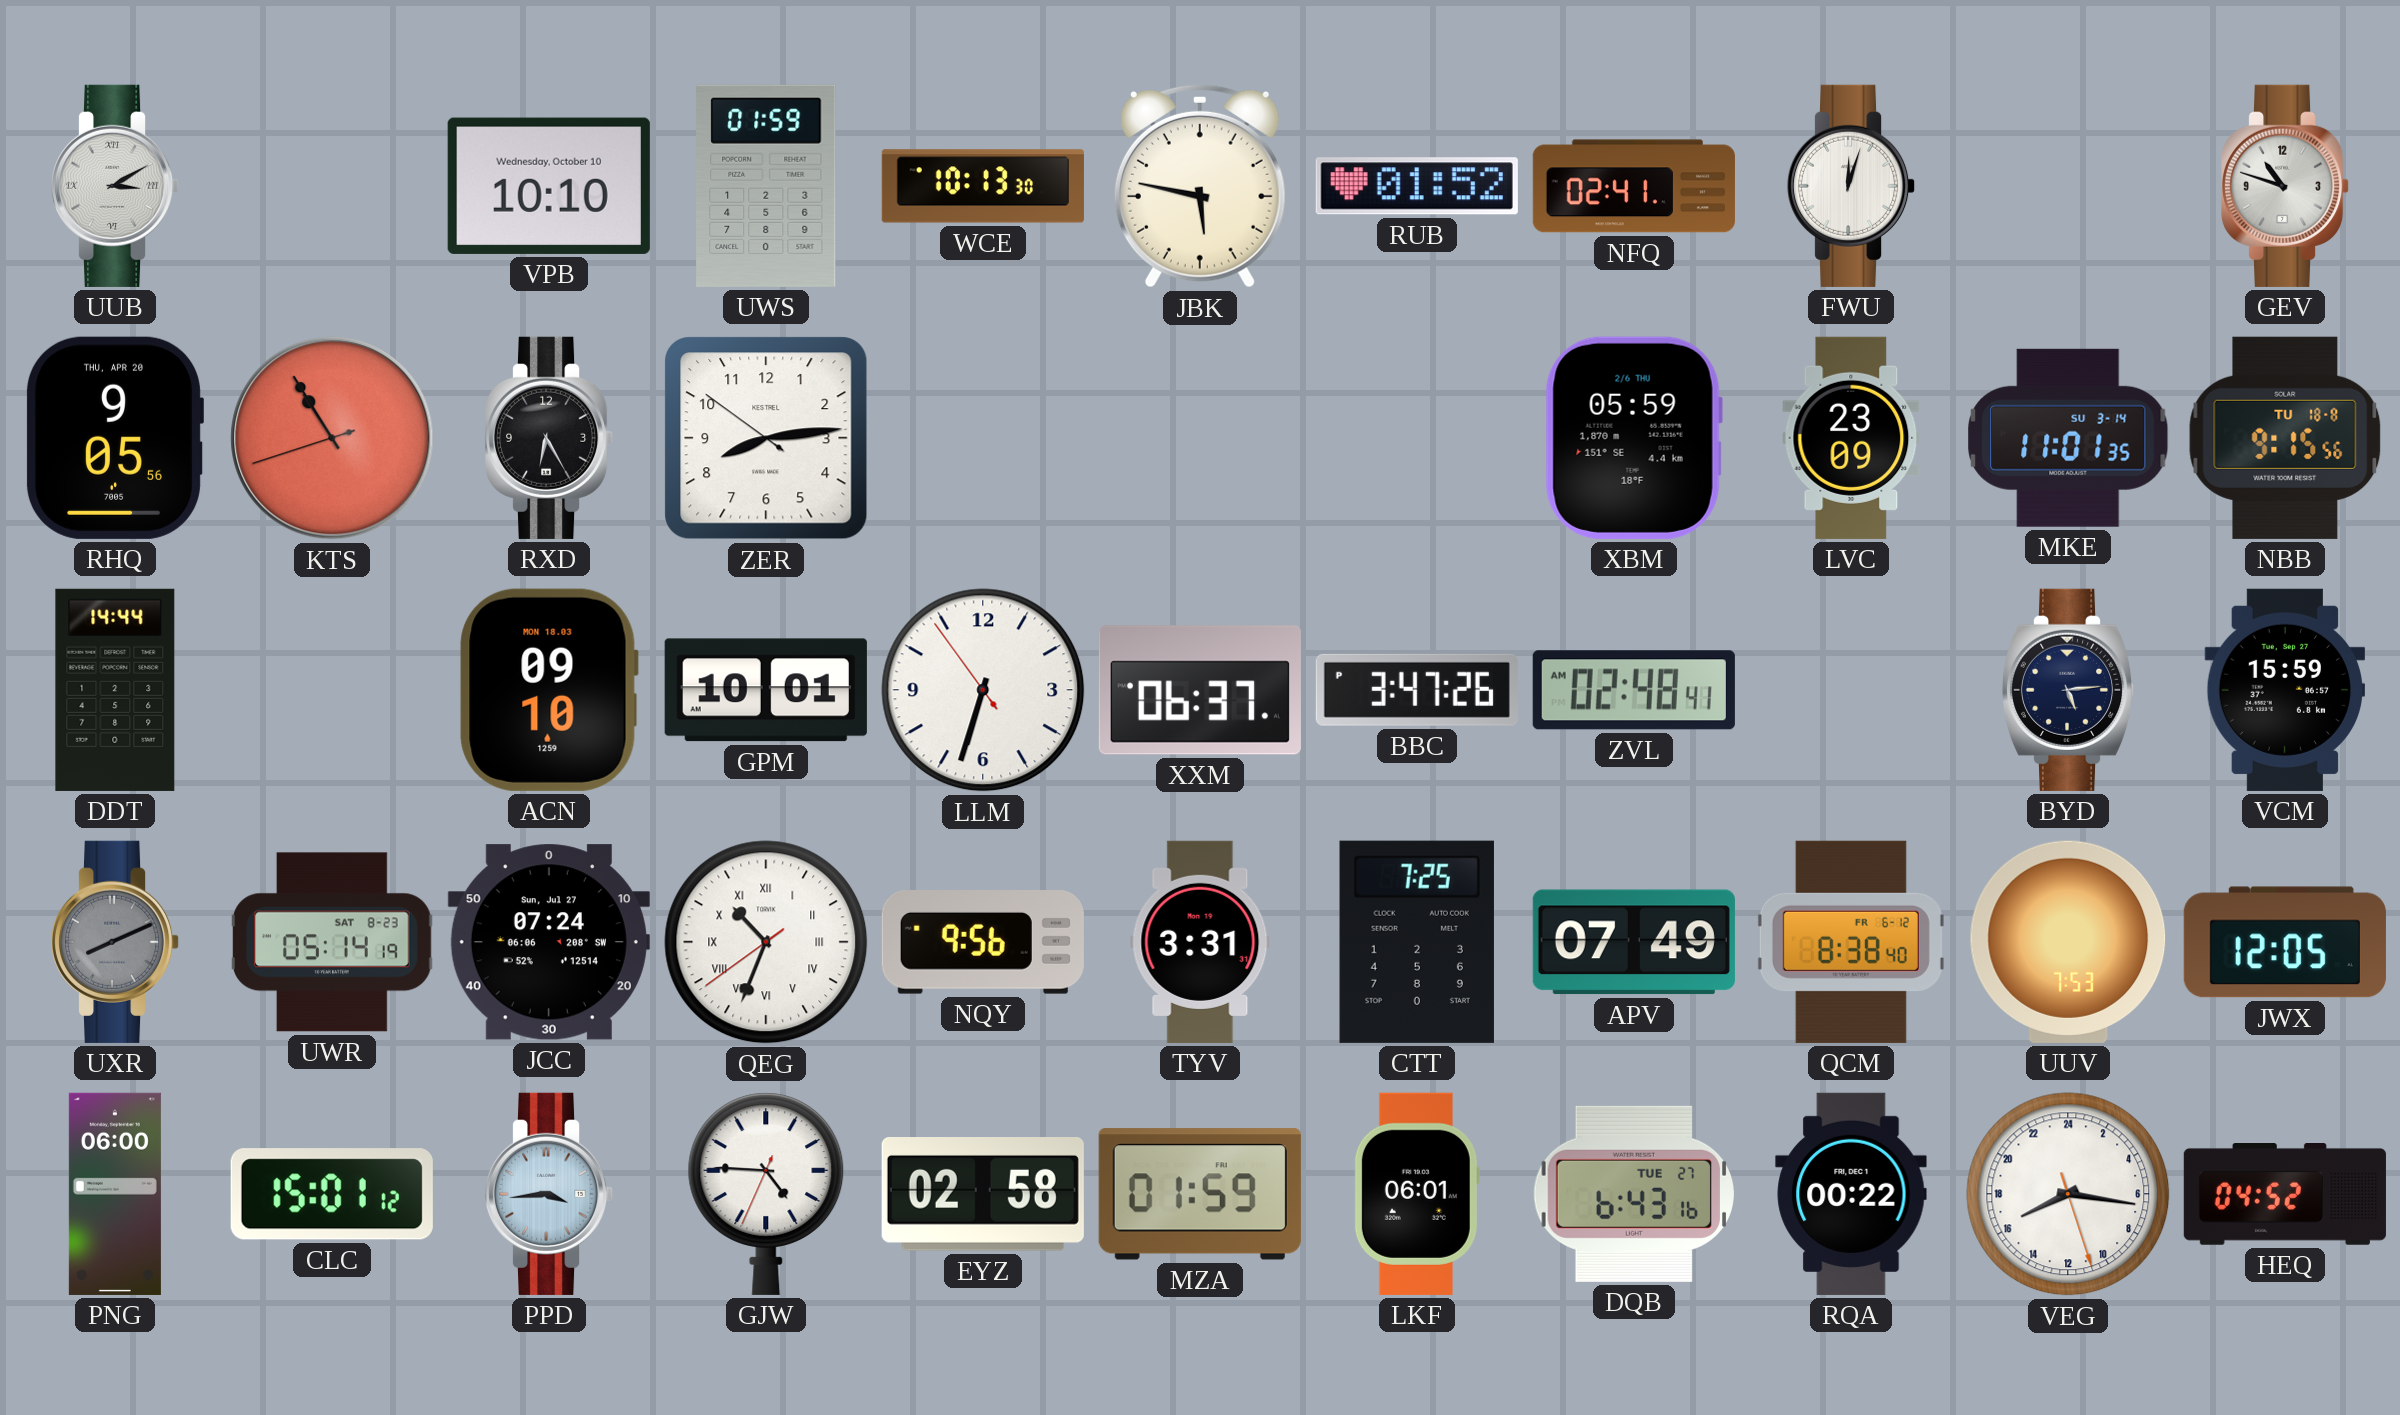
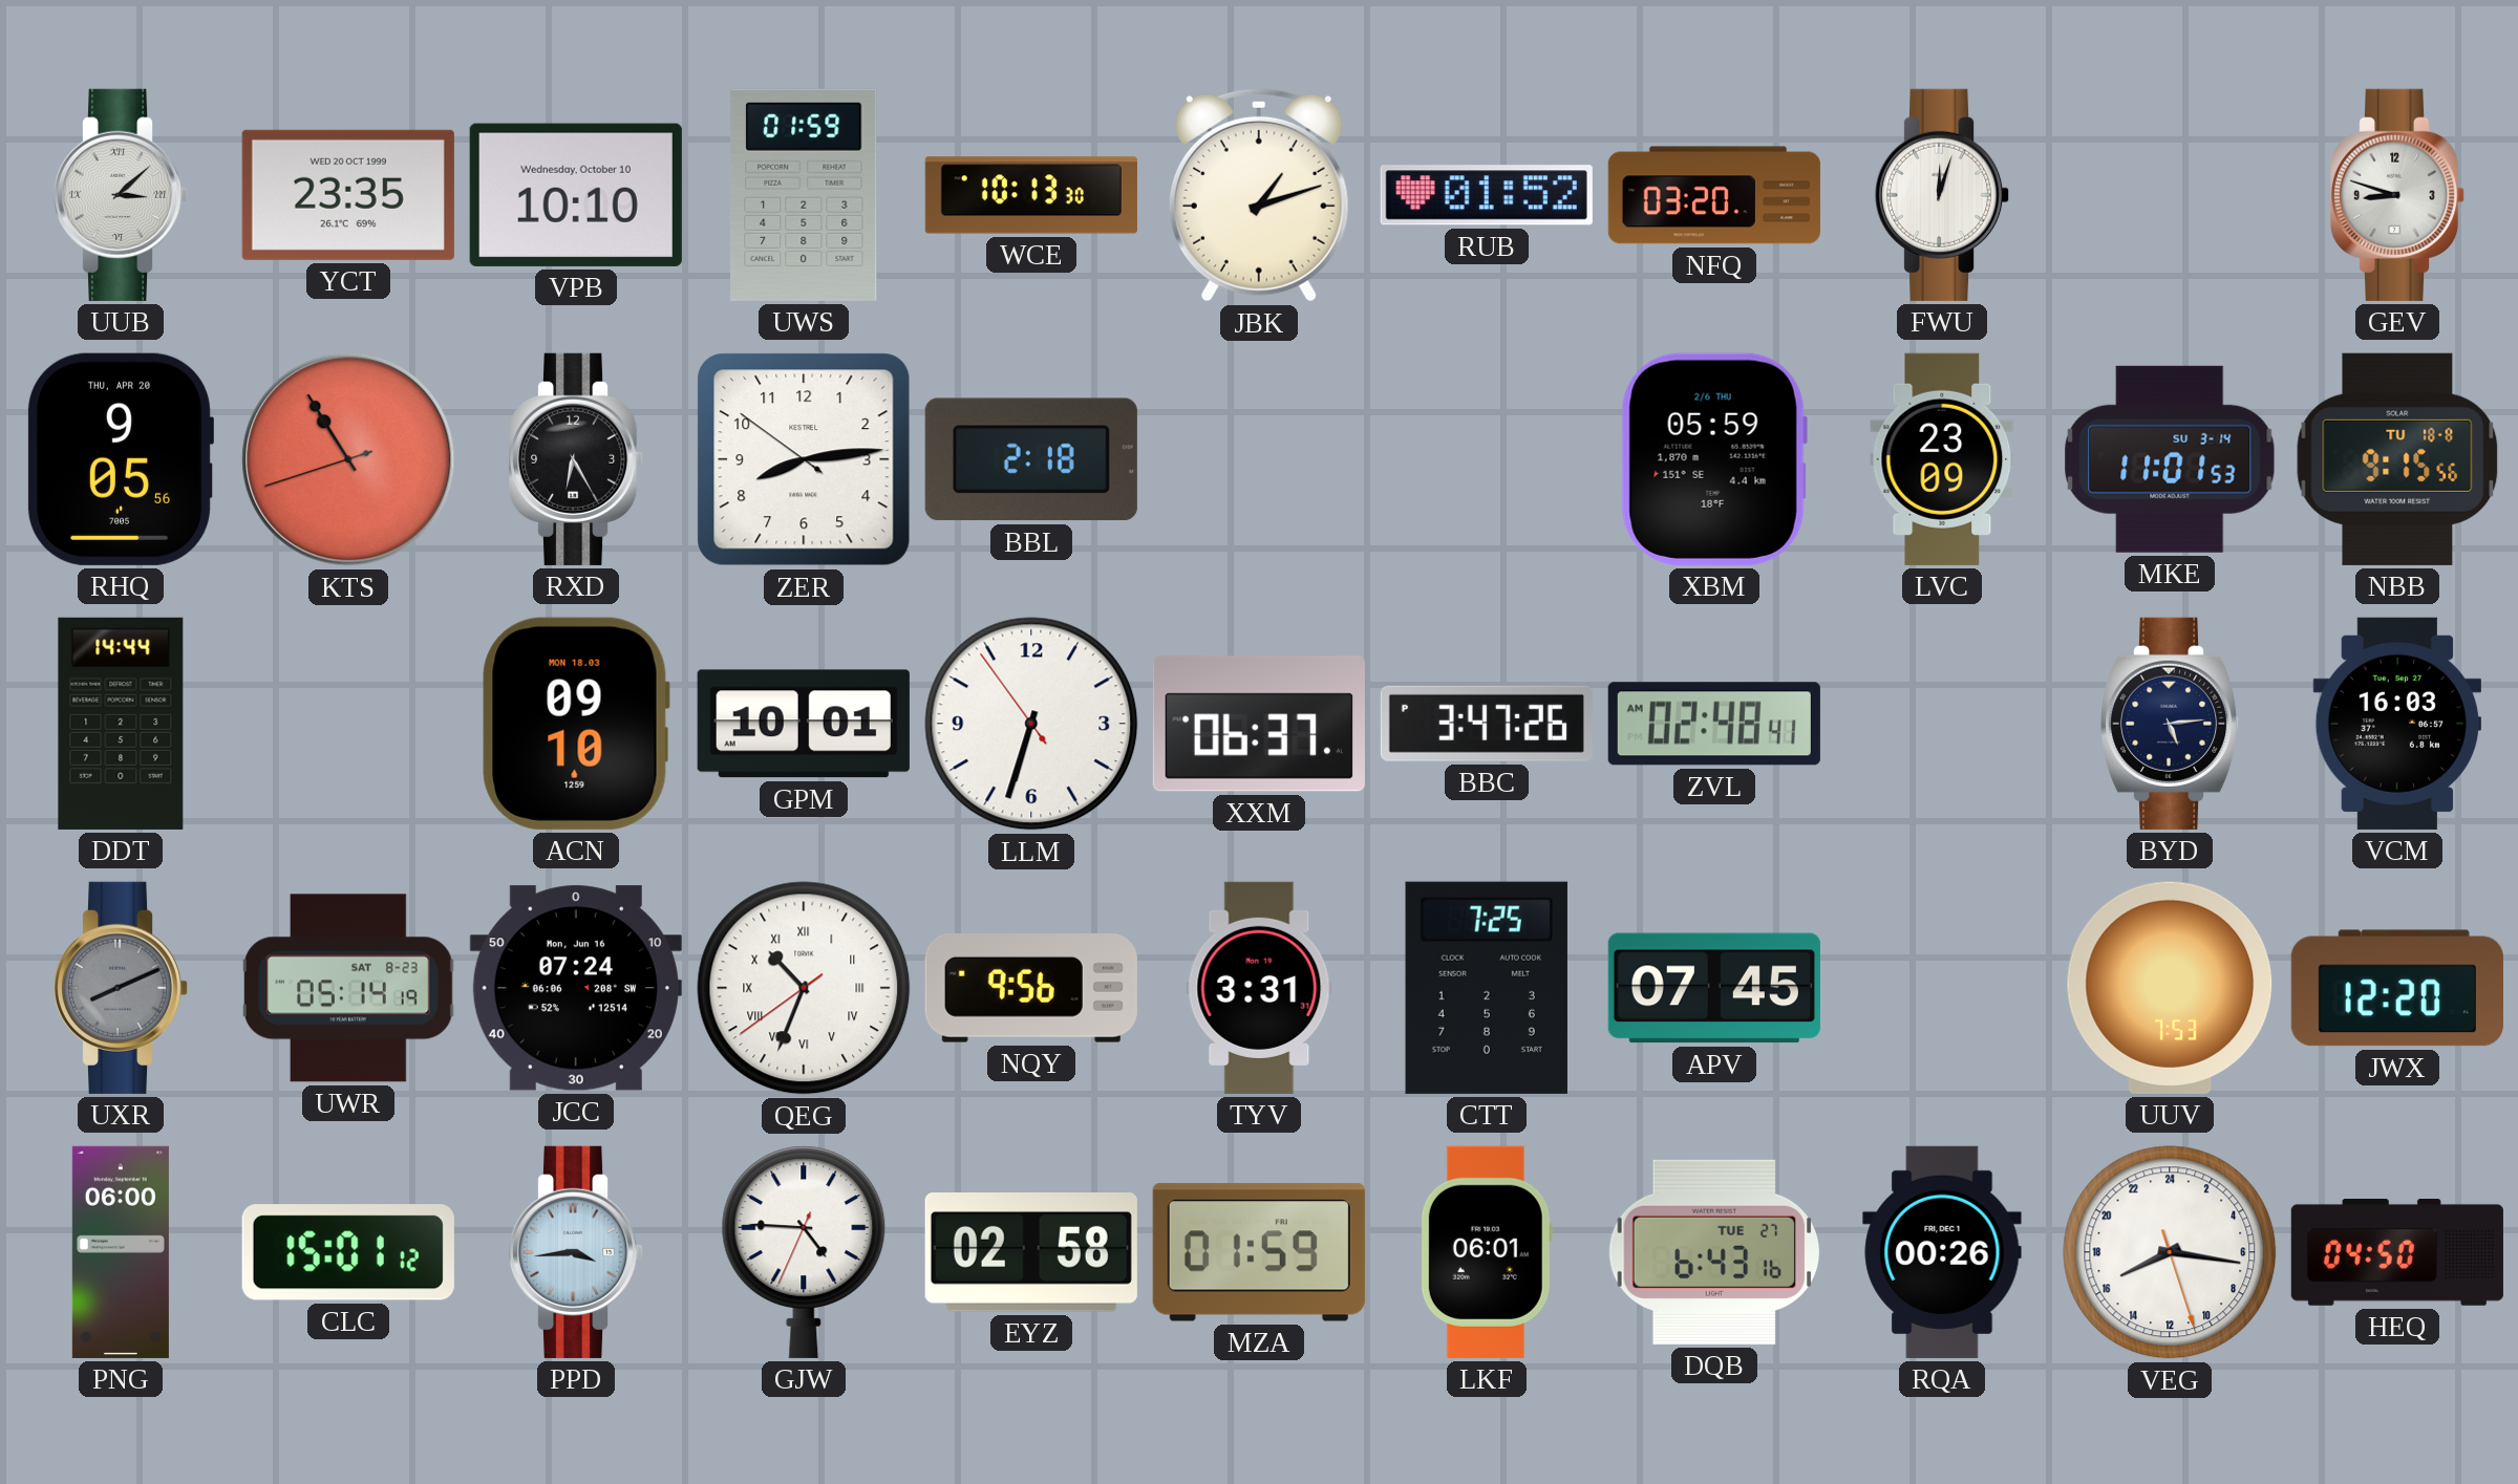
UUB: 3:10 -> 3:08 (121, 195)
YCT: none -> 23:35 (348, 195)
JBK: 5:47 -> 1:12 (1259, 195)
NFQ: 02:41 -> 03:20 (1714, 195)
GEV: 10:48 -> 8:48 (2397, 195)
BBL: none -> 2:18 (1031, 459)
MKE: 11:01:35 -> 11:01:53 (2170, 459)
VCM: 15:59 -> 16:03 (2397, 724)
JCC date: Sun, Jul 27 -> Mon, Jun 16 (576, 988)
APV: 07:49 -> 07:45 (1714, 988)
QCM: 8:38 -> none (1851, 942)
JWX: 12:05 -> 12:20 (2397, 988)
RQA: 00:22 -> 00:26 (1942, 1252)
HEQ: 04:52 -> 04:50 (2397, 1253)
